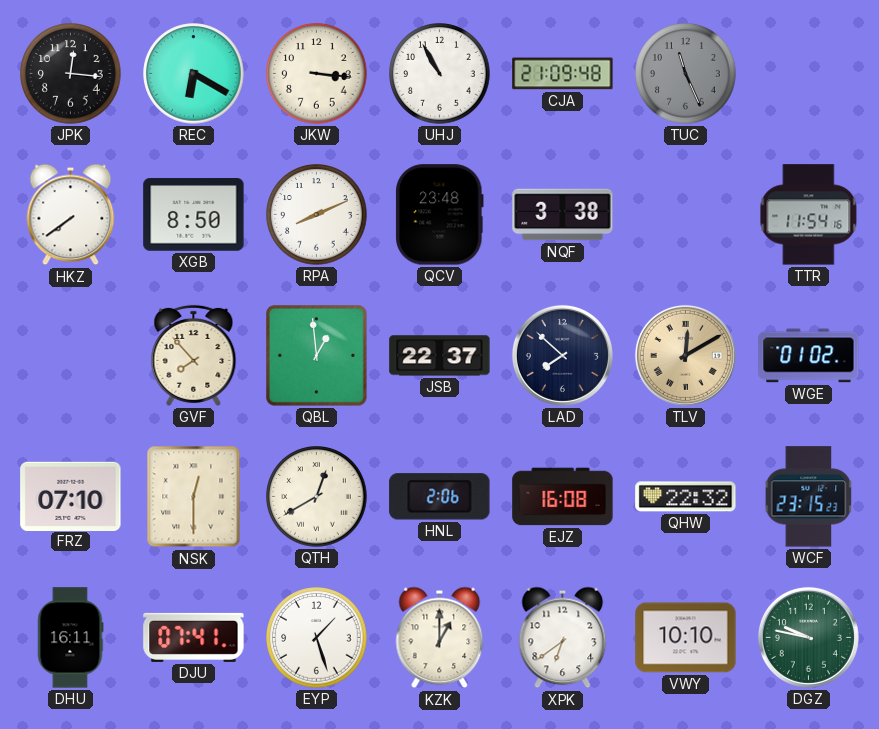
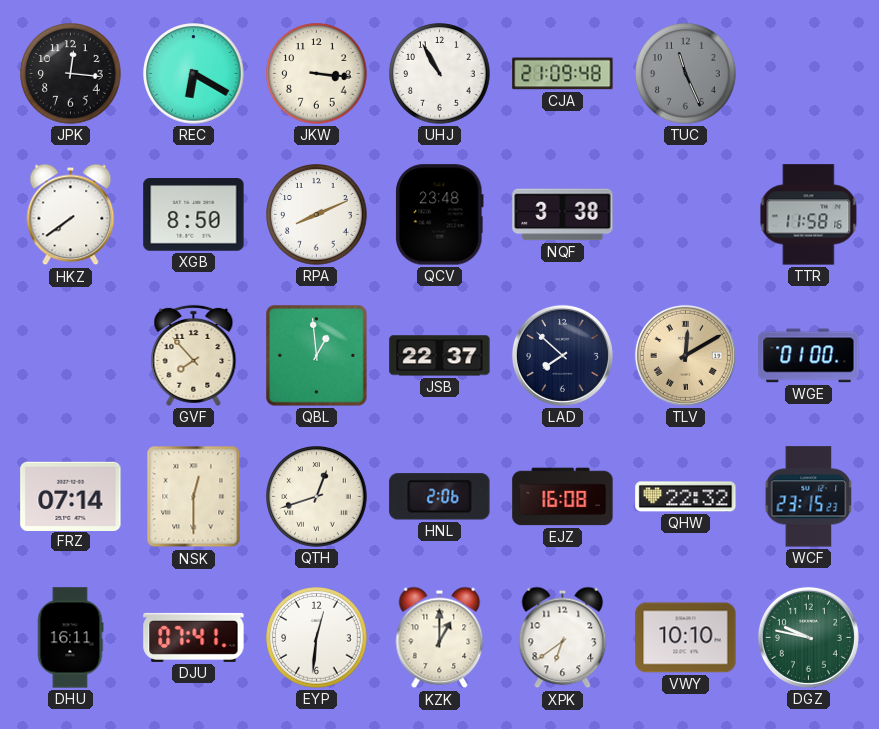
TTR: 11:54 -> 11:58 (809, 215)
WGE: 01:02 -> 01:00 (809, 356)
FRZ: 07:10 -> 07:14 (71, 496)
QTH: 12:40 -> 12:42 (317, 497)
EYP: 1:27 -> 12:31 (317, 638)
